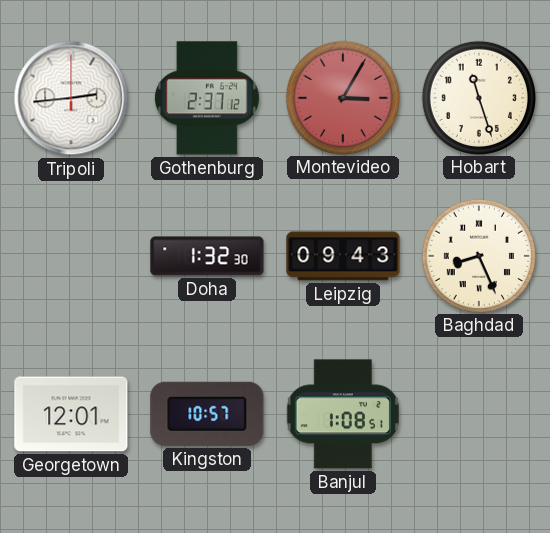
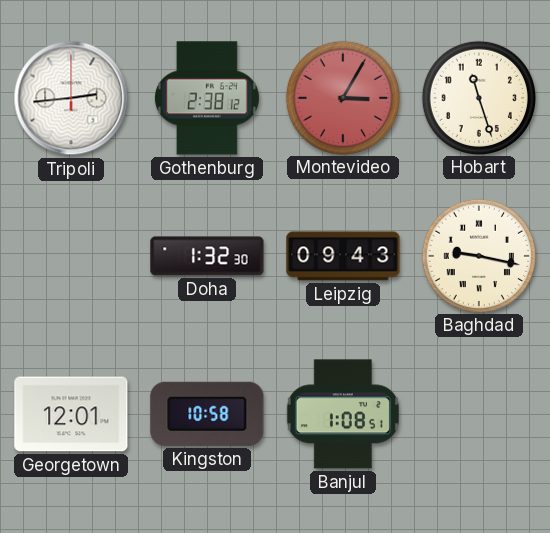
Gothenburg: 2:37 -> 2:38 (207, 98)
Baghdad: 8:26 -> 9:17 (478, 255)
Kingston: 10:57 -> 10:58 (207, 414)
